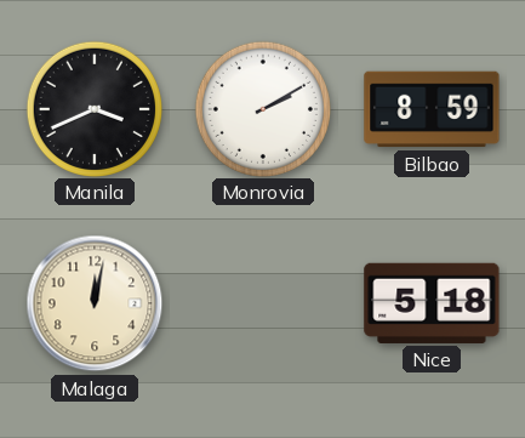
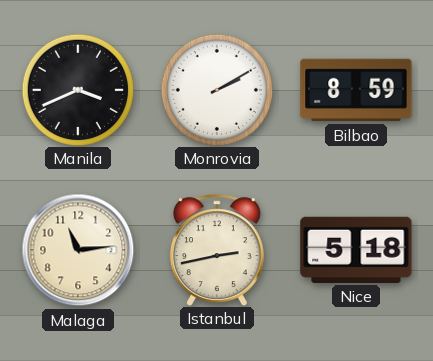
Malaga: 12:02 -> 11:14 (78, 250)
Istanbul: none -> 2:43 (217, 250)
